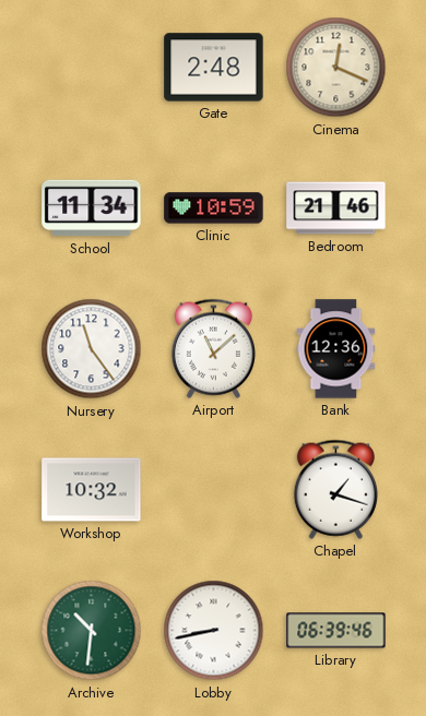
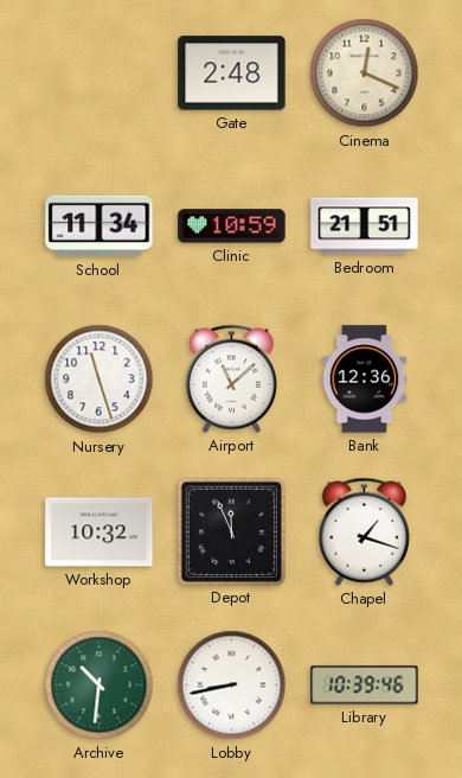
Bedroom: 21:46 -> 21:51 (365, 227)
Nursery: 11:24 -> 11:27 (100, 380)
Depot: none -> 11:56 (231, 531)
Library: 06:39 -> 10:39 (365, 685)
